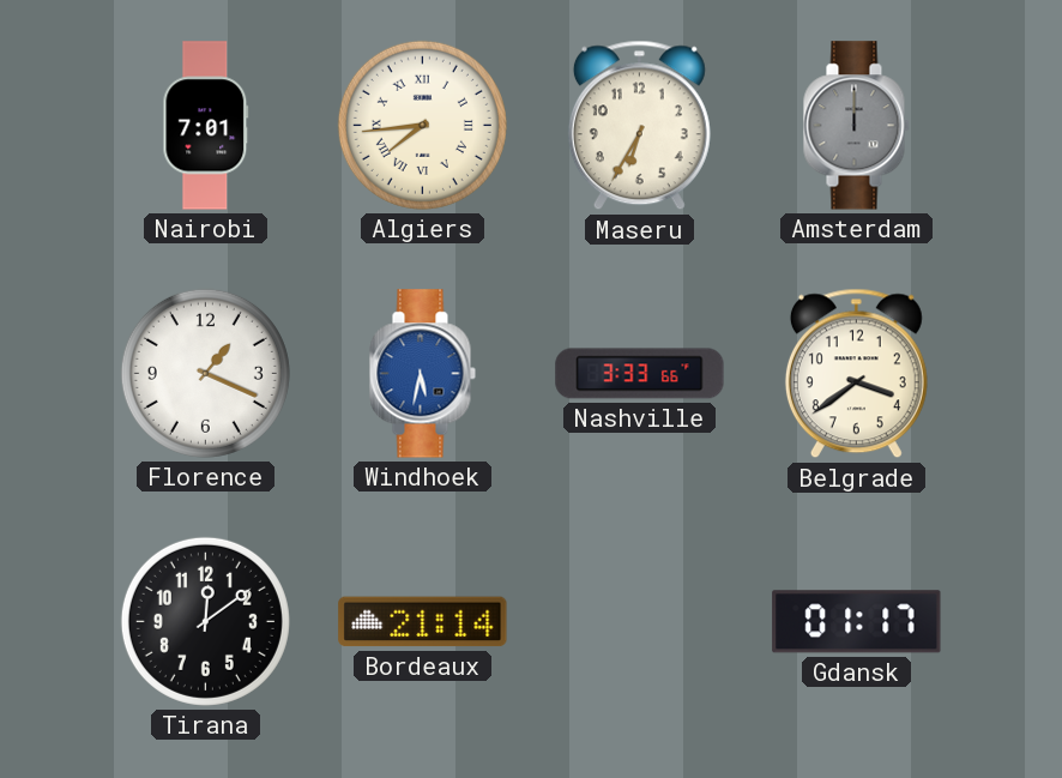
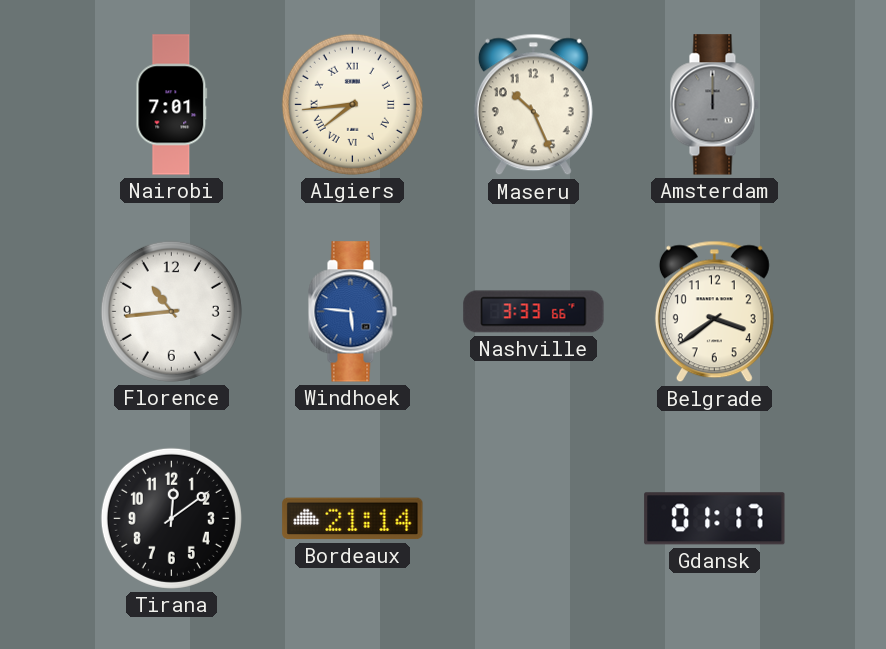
Maseru: 6:35 -> 10:26 (533, 105)
Florence: 1:19 -> 10:44 (171, 311)
Windhoek: 5:32 -> 5:46 (352, 312)
